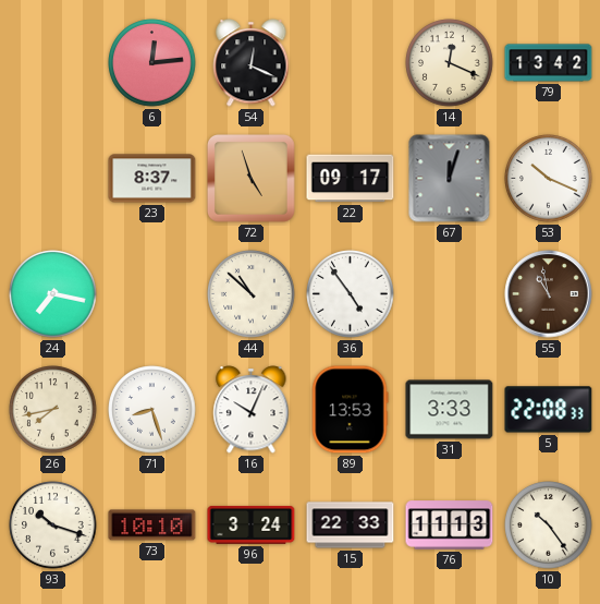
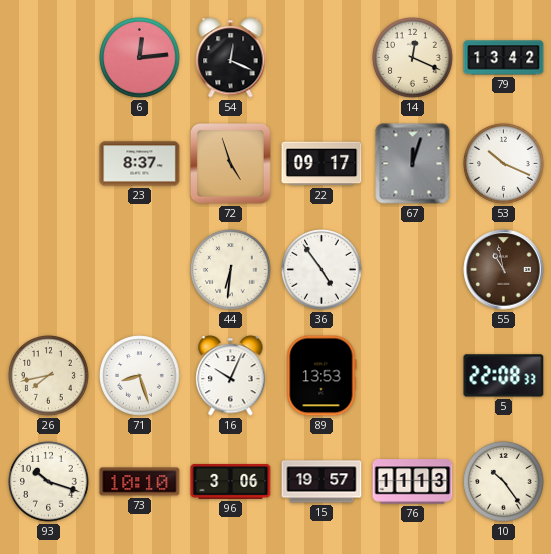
24: 7:17 -> none (53, 294)
44: 10:52 -> 6:31 (231, 270)
31: 3:33 -> none (450, 410)
96: 3:24 -> 3:06 (231, 481)
15: 22:33 -> 19:57 (322, 482)
